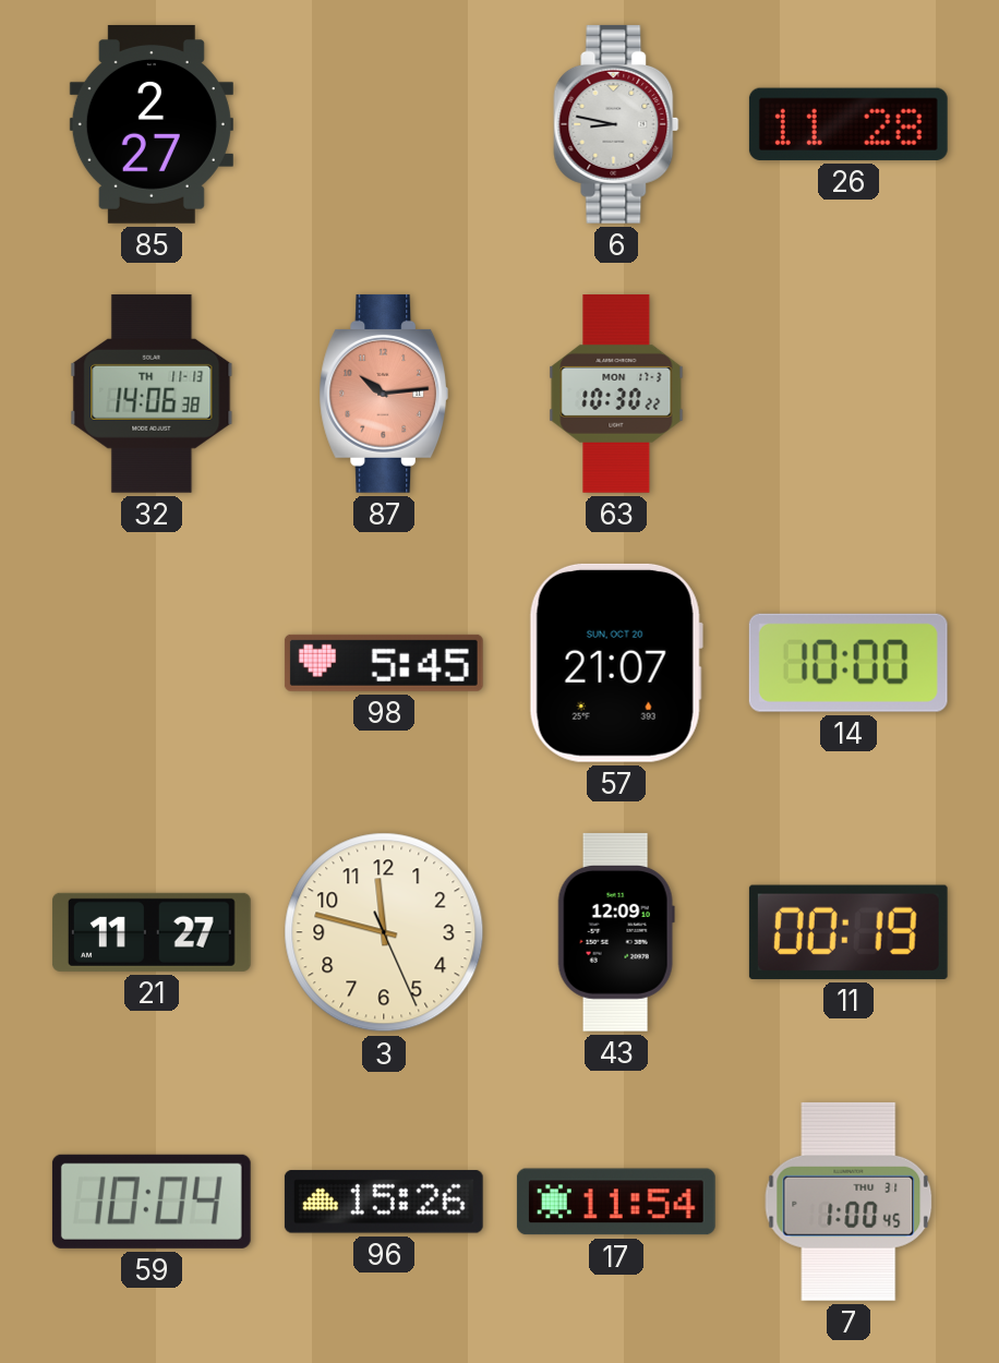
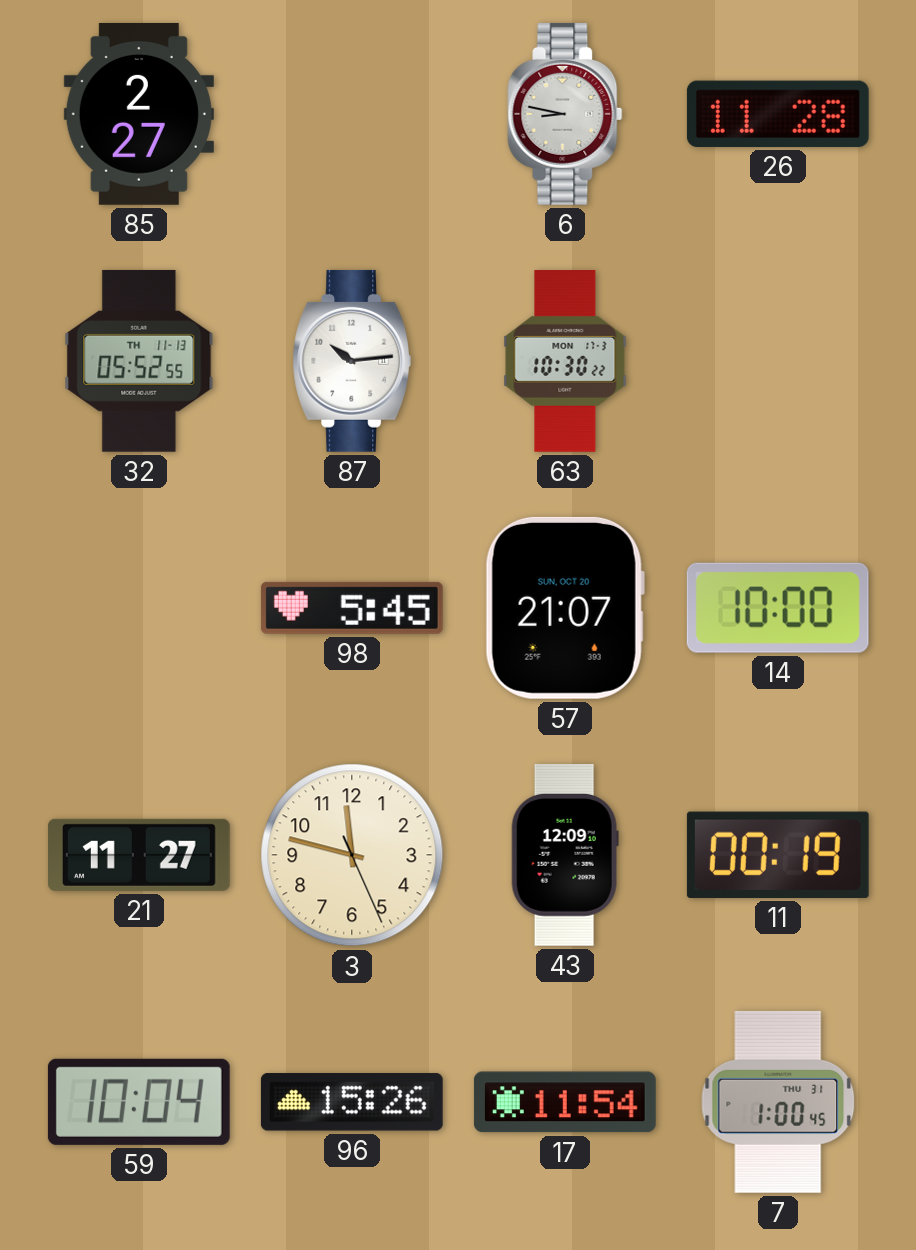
32: 14:06 -> 05:52 (139, 361)
87 dial: salmon -> white (352, 361)
